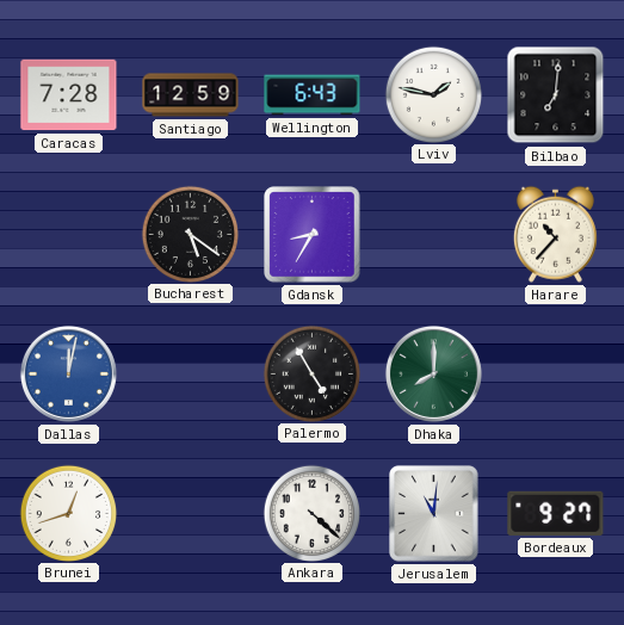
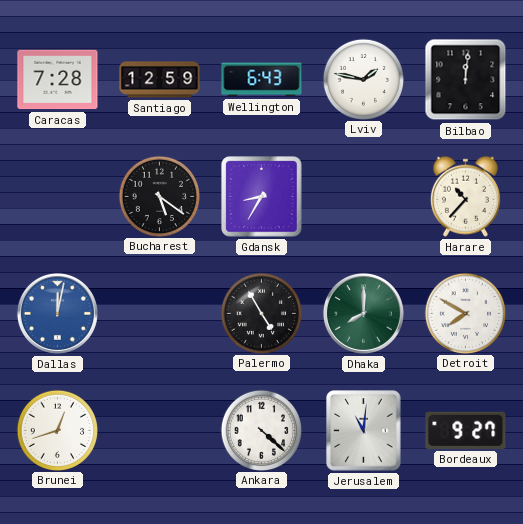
Bilbao: 7:01 -> 12:01 (466, 80)
Detroit: none -> 7:50 (465, 313)
